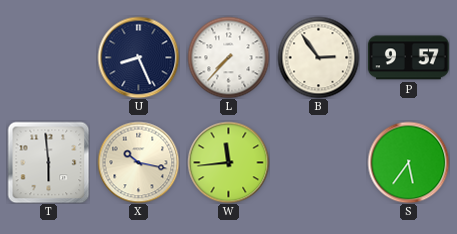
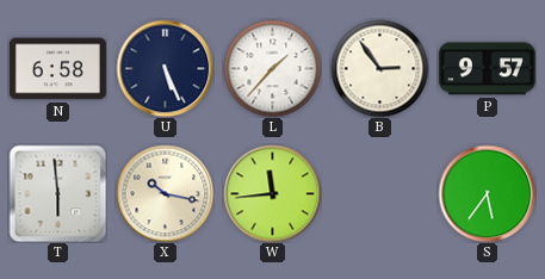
N: none -> 6:58 (57, 69)
U: 8:26 -> 5:26 (165, 68)
L: 7:37 -> 1:37 (272, 68)
